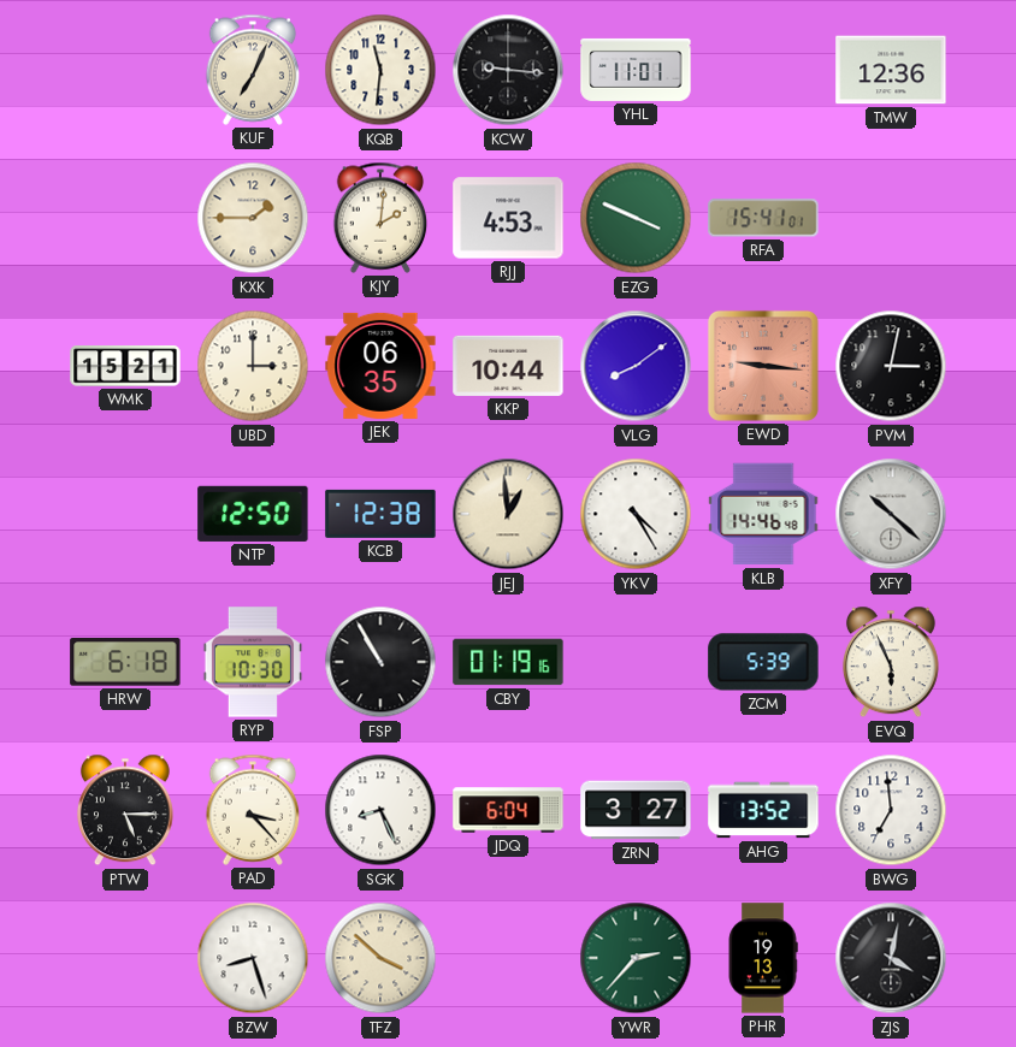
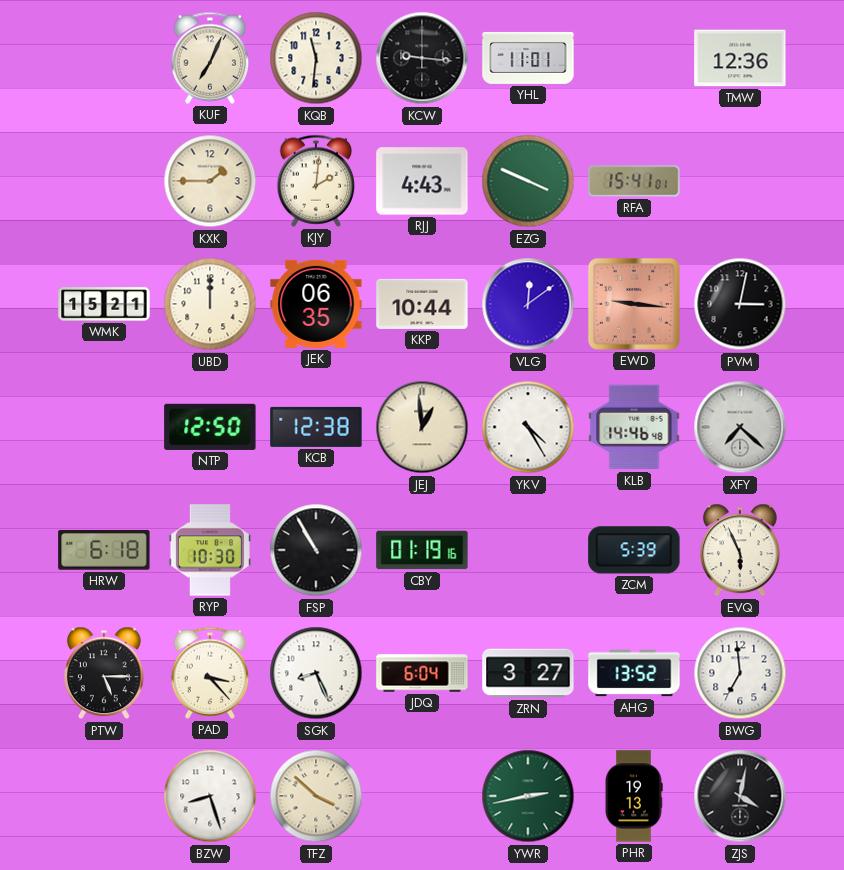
RJJ: 4:53 -> 4:43 (422, 181)
UBD: 3:00 -> 12:00 (210, 304)
VLG: 8:09 -> 12:09 (528, 304)
XFY: 10:22 -> 7:22 (740, 427)
YWR: 2:37 -> 2:43 (528, 796)
